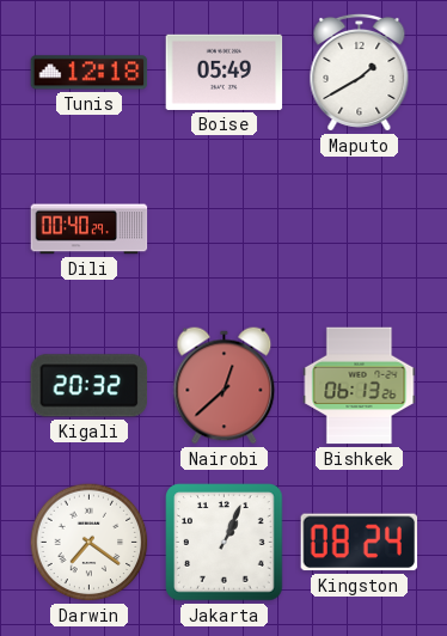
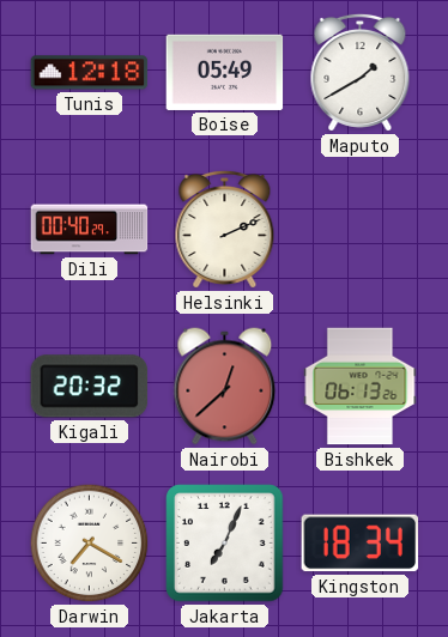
Helsinki: none -> 2:11 (225, 229)
Darwin: 7:21 -> 7:20 (90, 544)
Jakarta: 1:04 -> 7:04 (225, 544)
Kingston: 08:24 -> 18:34 (361, 544)
